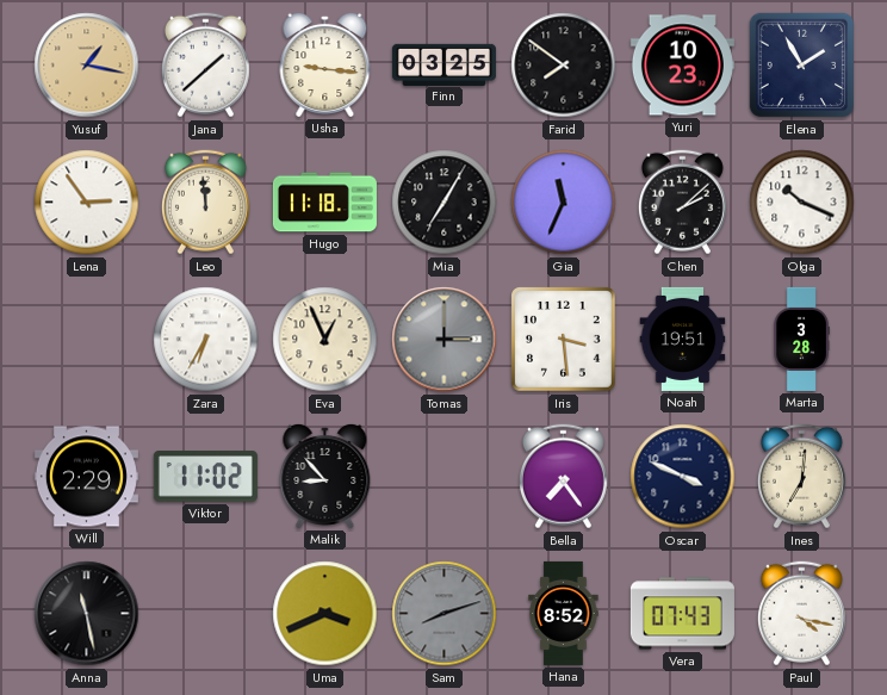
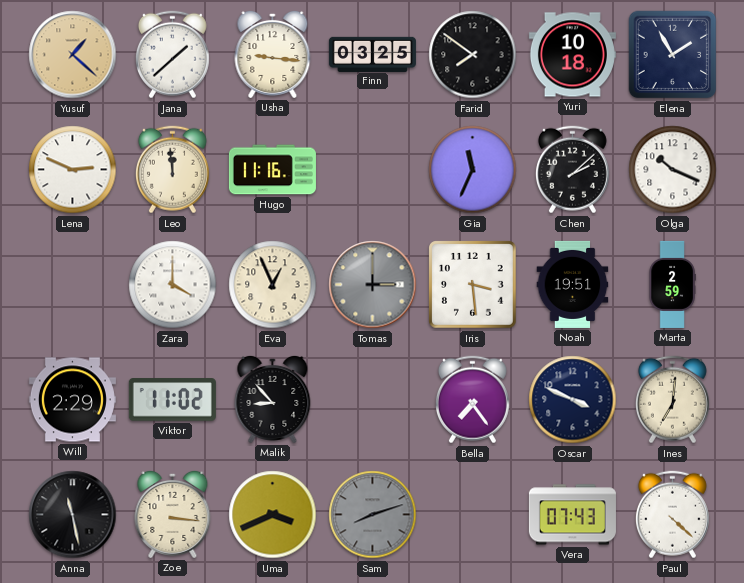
Yusuf: 1:17 -> 1:22 (73, 55)
Yuri: 10:23 -> 10:18 (572, 55)
Lena: 2:54 -> 2:49 (73, 170)
Hugo: 11:18 -> 11:16 (272, 170)
Mia: 7:05 -> none (445, 203)
Zara: 6:35 -> 4:00 (173, 285)
Marta: 3:28 -> 2:59 (672, 284)
Zoe: none -> 3:16 (173, 514)
Hana: 8:52 -> none (564, 613)
Paul: 4:17 -> 4:22 (672, 515)
